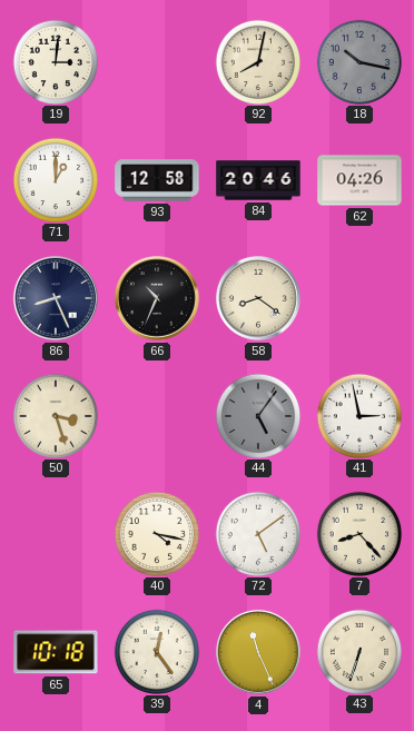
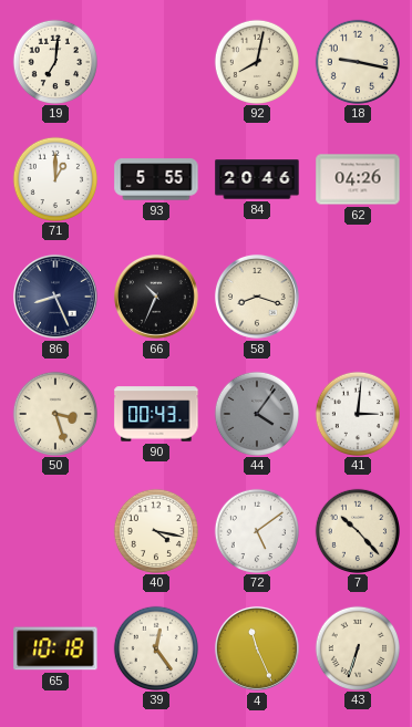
19: 3:01 -> 7:01 (54, 61)
18: 10:17 -> 9:17 (357, 61)
18 dial: grey -> cream (357, 61)
93: 12:58 -> 5:55 (156, 179)
58: 8:21 -> 8:18 (257, 297)
90: none -> 00:43 (156, 414)
44: 5:06 -> 4:06 (256, 413)
41: 2:58 -> 3:01 (357, 413)
7: 8:23 -> 10:23 (357, 530)
